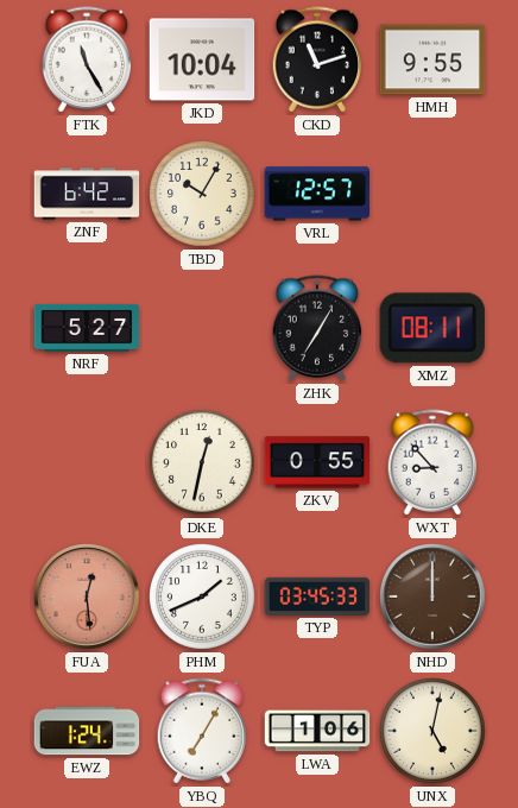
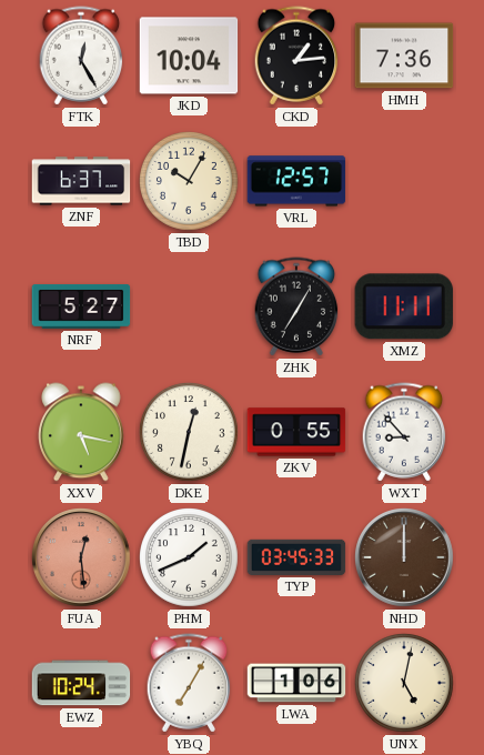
FTK: 11:25 -> 12:25 (81, 56)
CKD: 11:12 -> 1:14 (296, 56)
HMH: 9:55 -> 7:36 (404, 56)
ZNF: 6:42 -> 6:37 (81, 181)
XMZ: 08:11 -> 11:11 (404, 306)
XXV: none -> 5:17 (82, 432)
EWZ: 1:24 -> 10:24 (81, 683)
